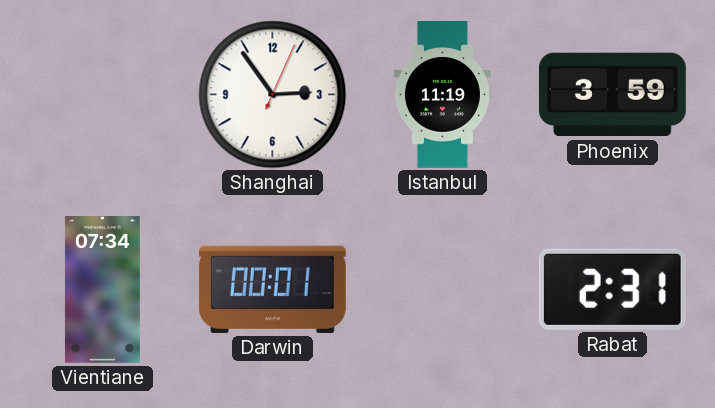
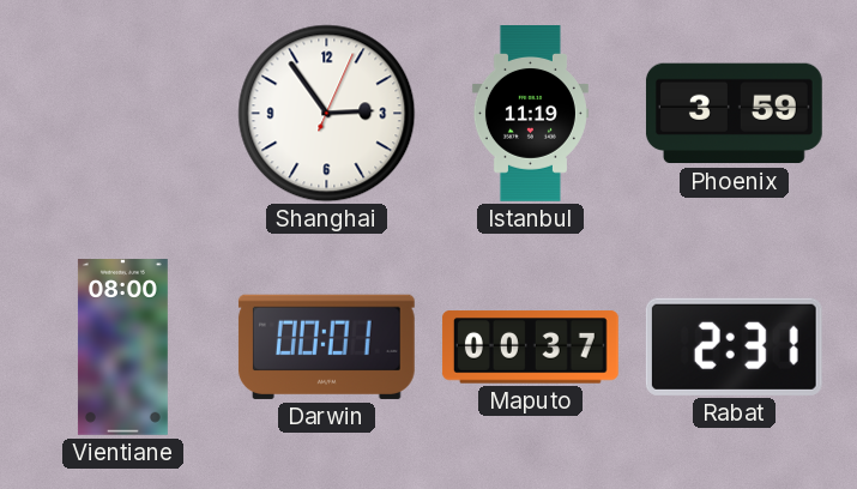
Vientiane: 07:34 -> 08:00 (122, 348)
Maputo: none -> 00:37 (530, 348)
